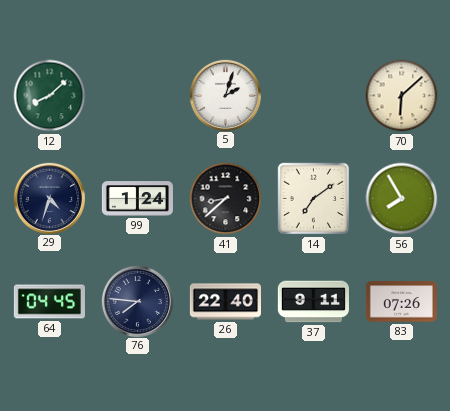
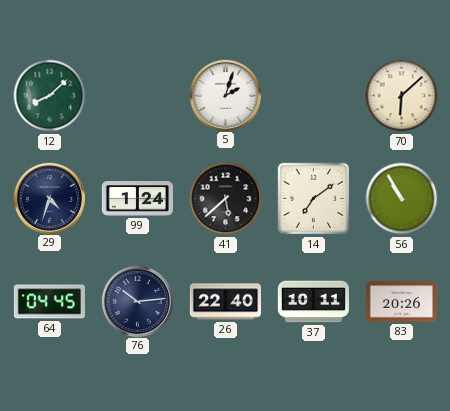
41: 8:38 -> 5:38 (226, 199)
56: 7:55 -> 10:55 (402, 199)
76: 7:46 -> 10:14 (137, 301)
37: 9:11 -> 10:11 (313, 302)
83: 07:26 -> 20:26 (401, 302)
